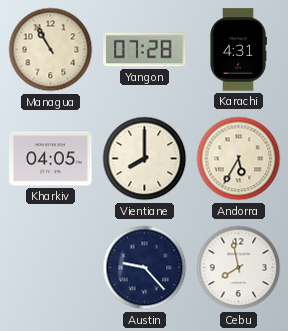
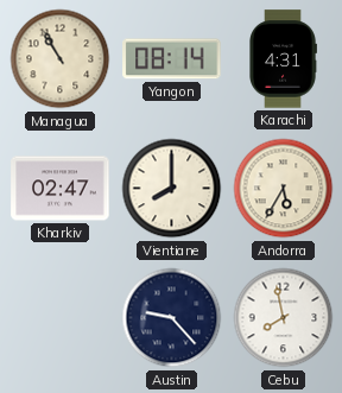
Yangon: 07:28 -> 08:14 (172, 59)
Kharkiv: 04:05 -> 02:47 (61, 189)
